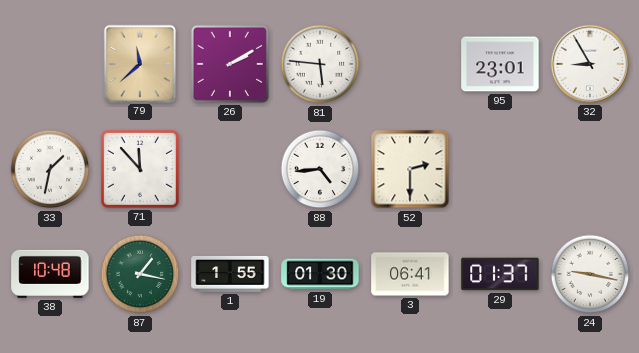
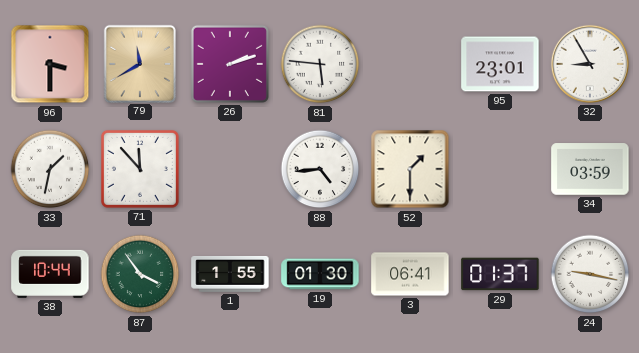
96: none -> 3:30 (50, 64)
79: 11:38 -> 11:40 (139, 63)
26: 2:10 -> 2:12 (230, 64)
52: 2:30 -> 1:30 (410, 169)
34: none -> 03:59 (590, 169)
38: 10:48 -> 10:44 (50, 274)
87: 1:17 -> 3:54 (140, 274)
